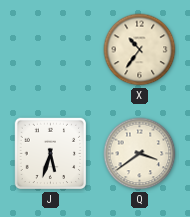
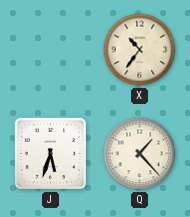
Q: 3:39 -> 1:23 (140, 154)
